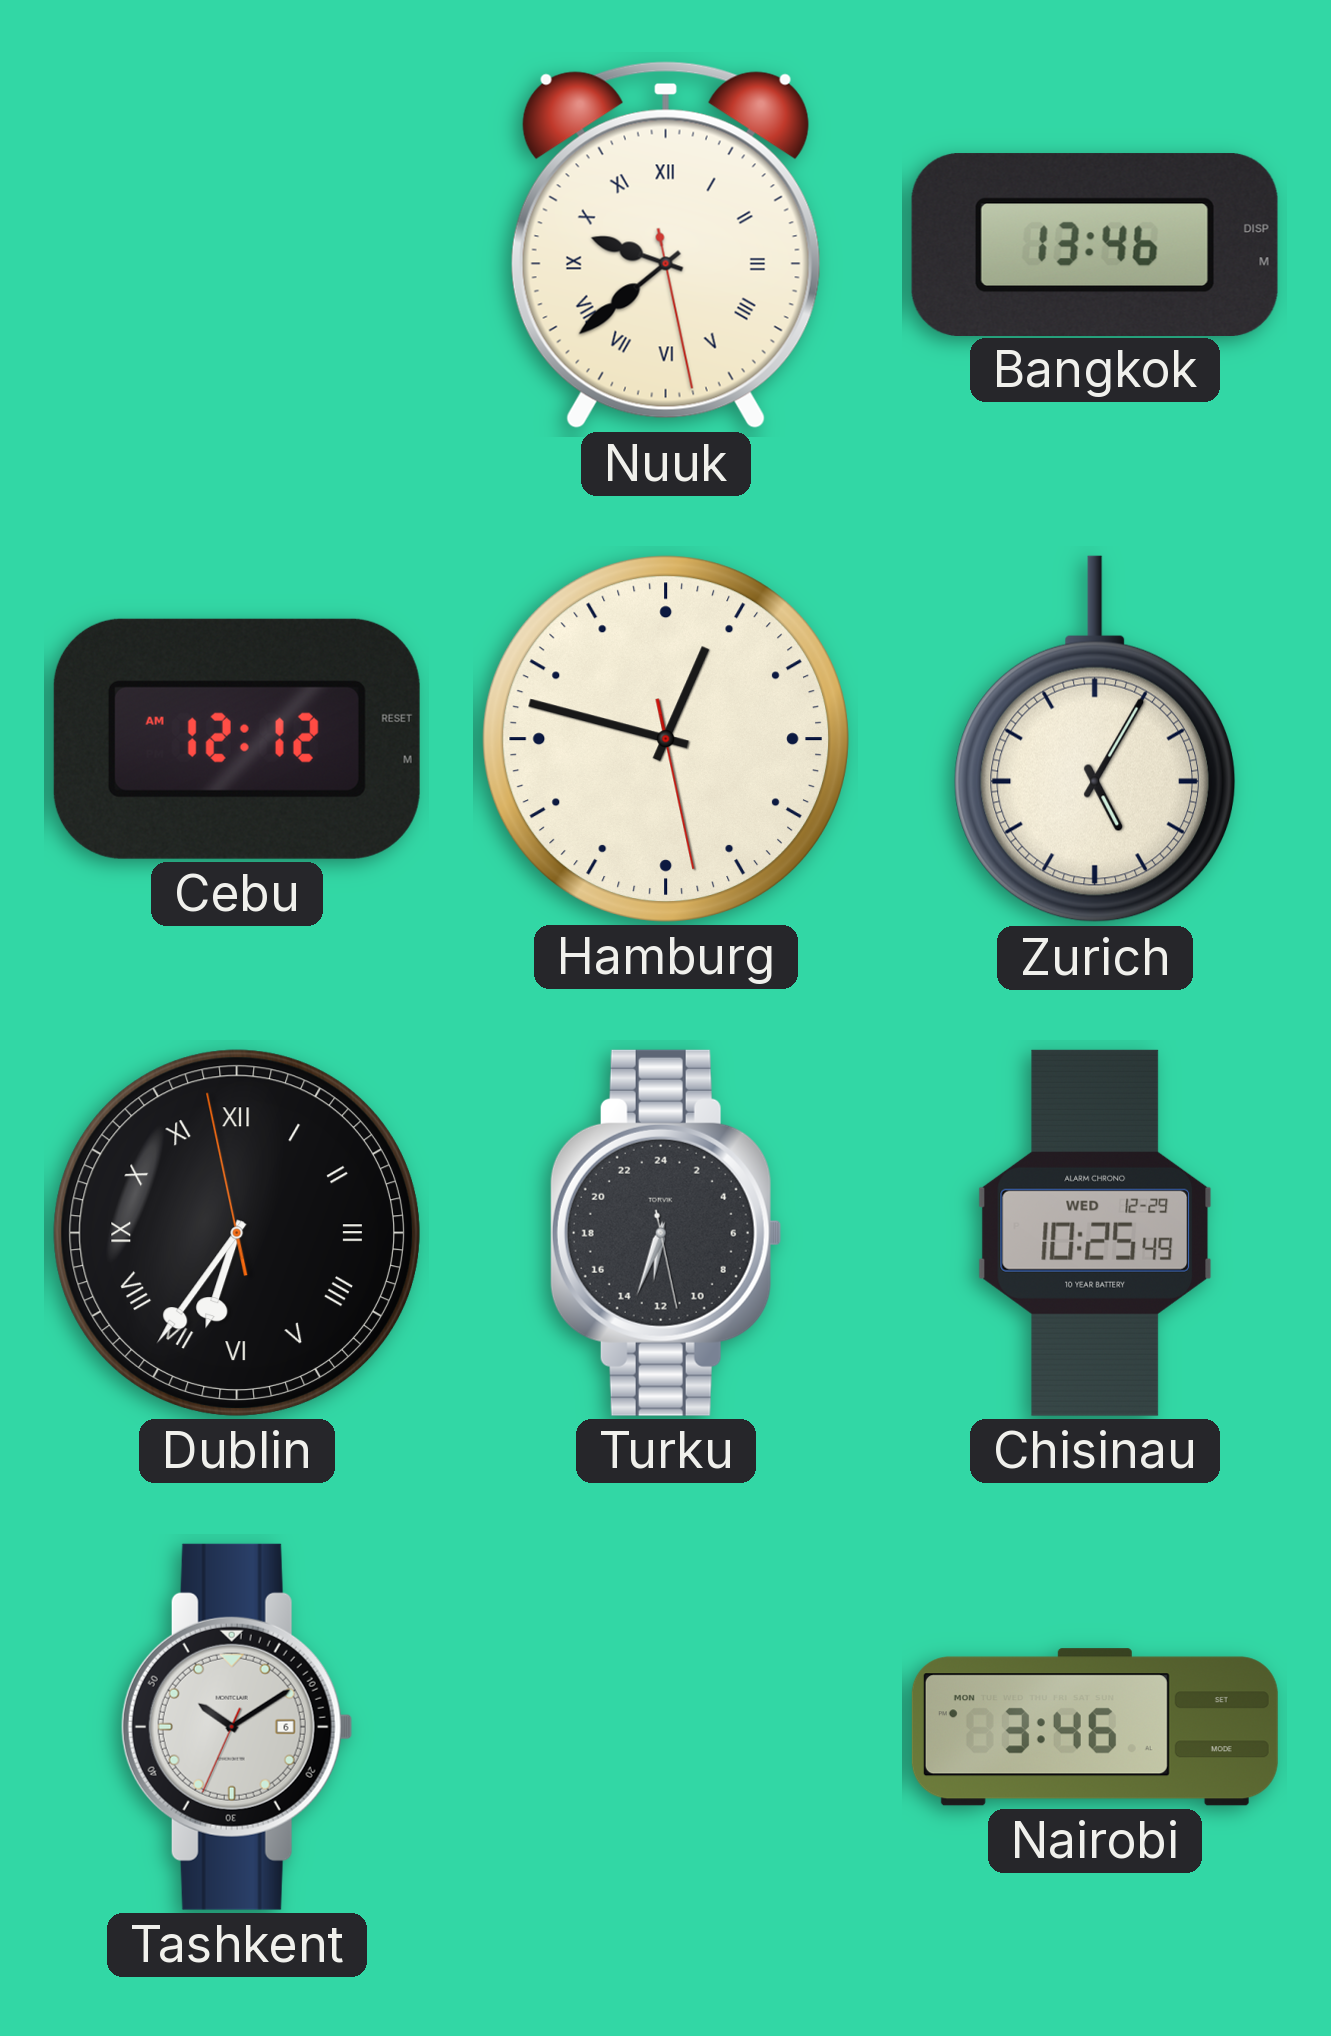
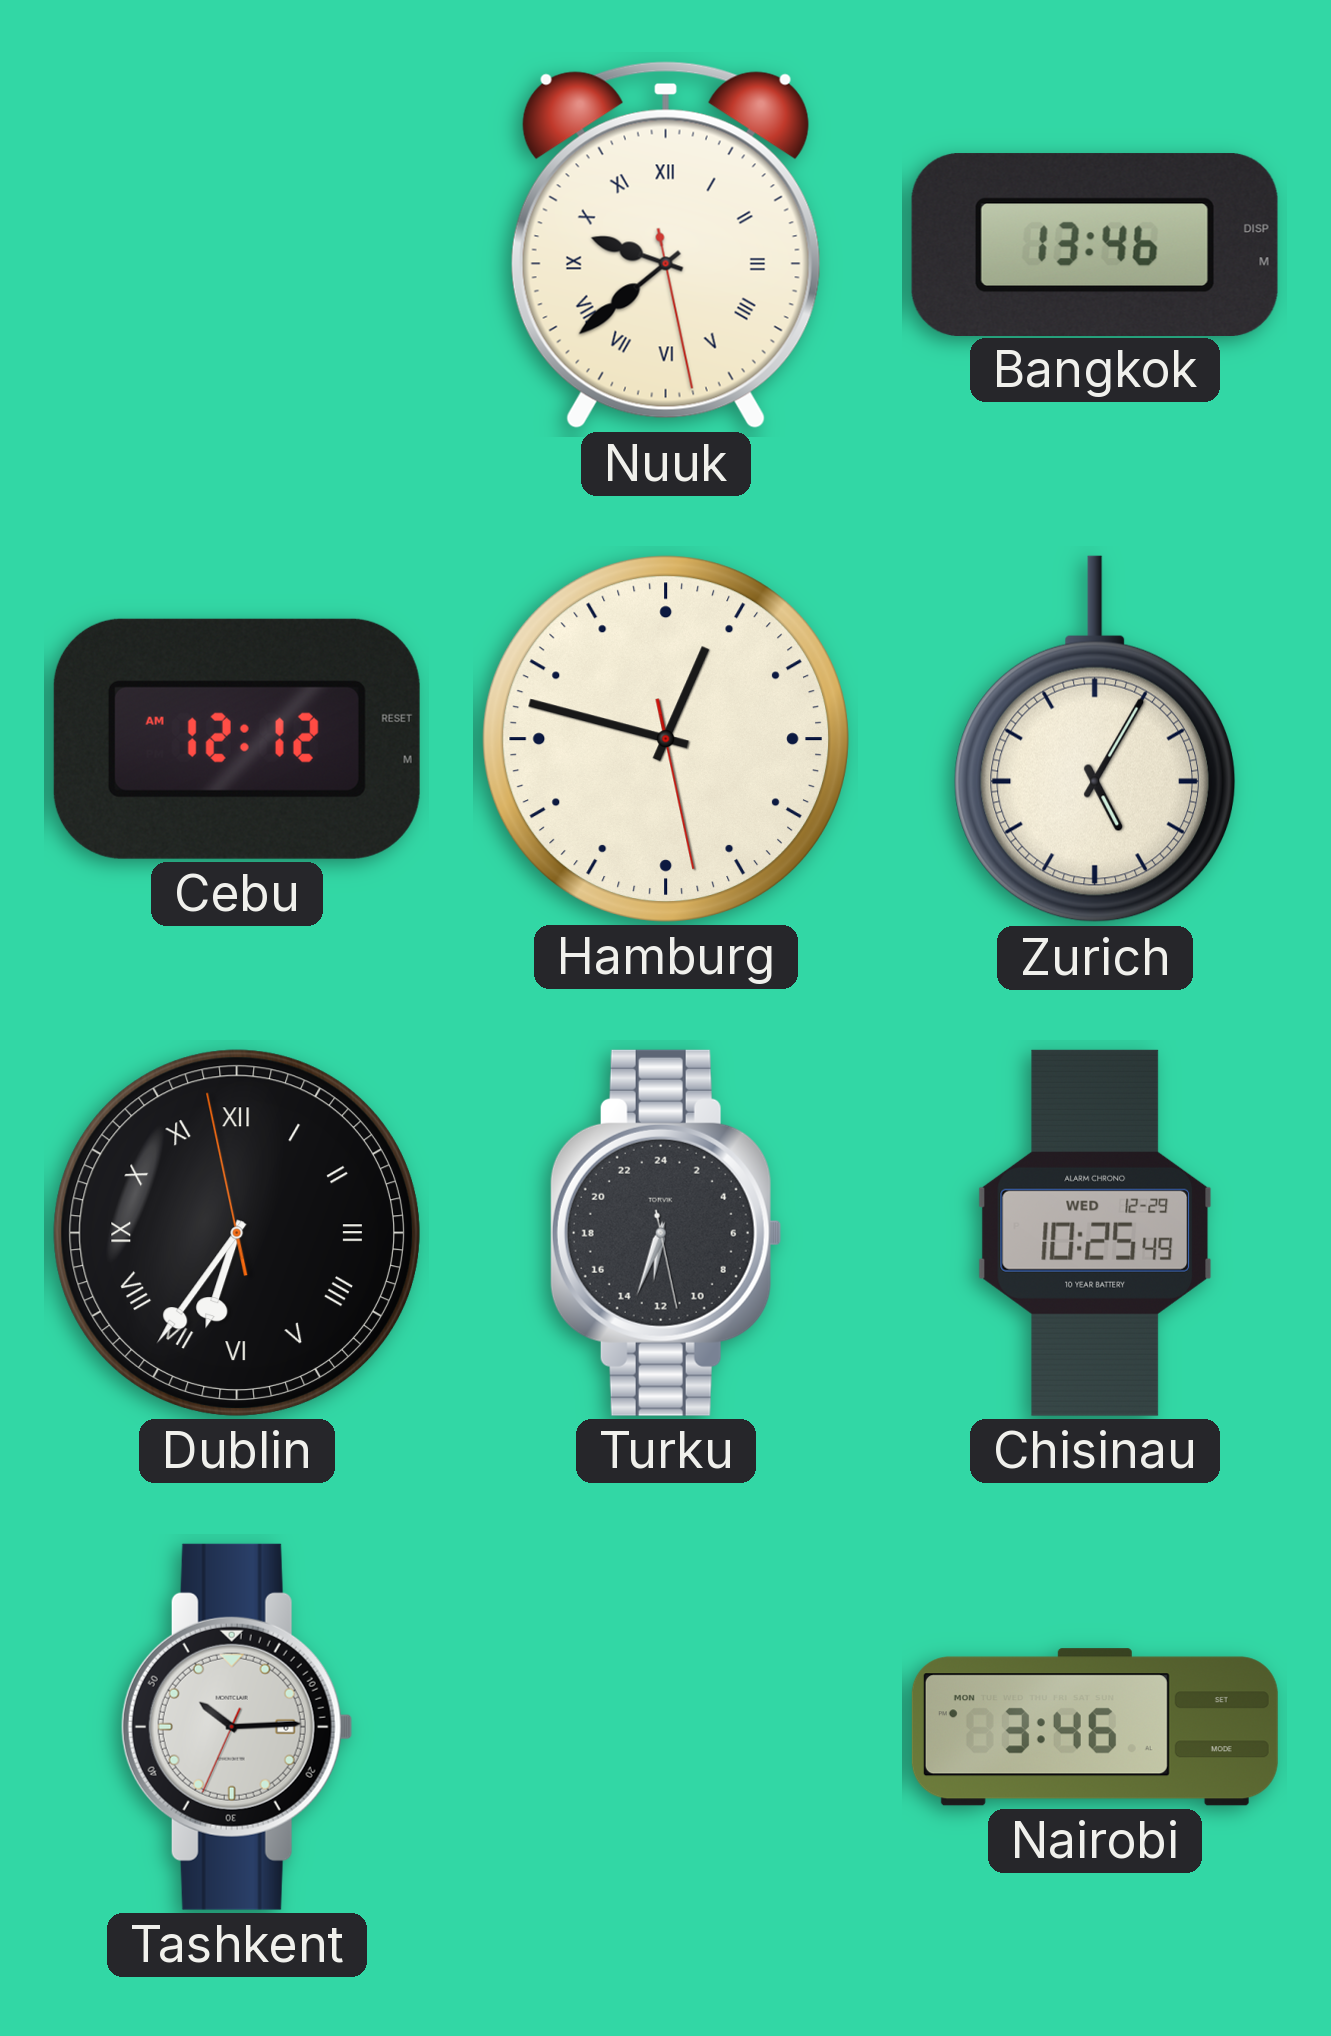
Tashkent: 10:09 -> 10:14 (237, 1727)
